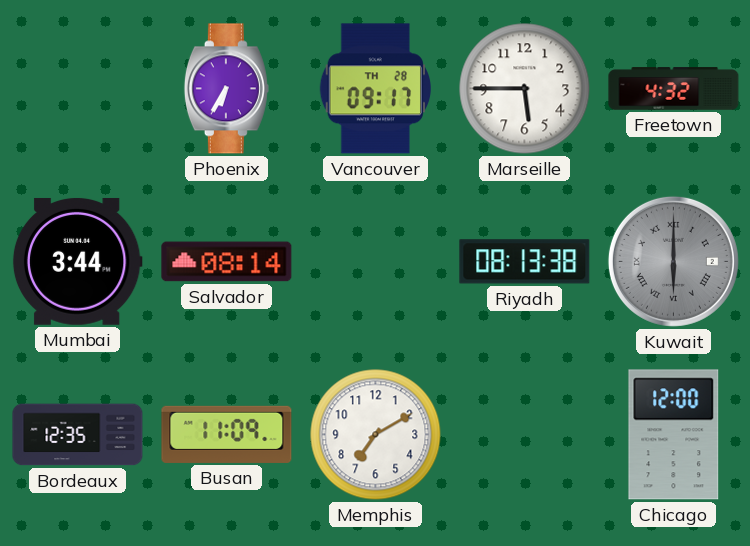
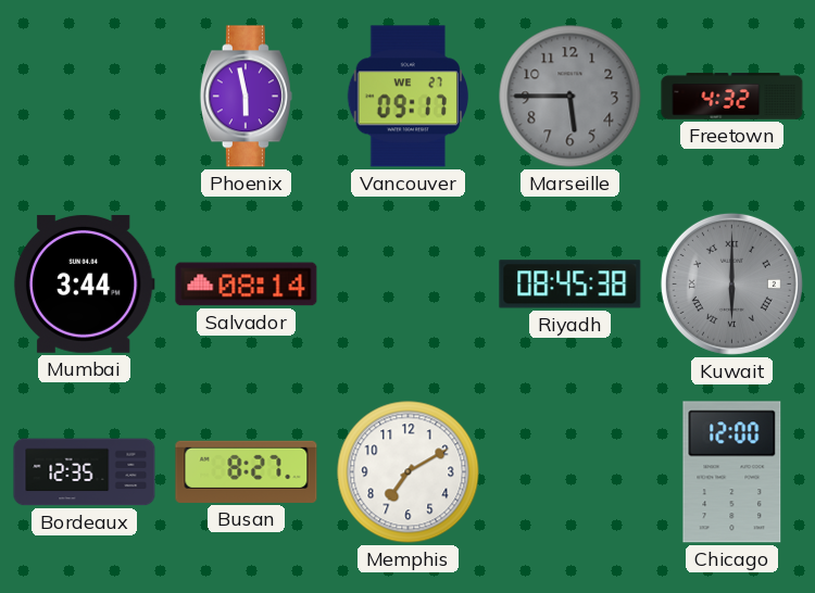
Phoenix: 6:35 -> 5:58 (246, 97)
Vancouver date: TH 28 -> WE 27 (407, 97)
Marseille dial: white -> grey (570, 97)
Riyadh: 08:13 -> 08:45 (570, 285)
Busan: 11:09 -> 8:27 (247, 471)
